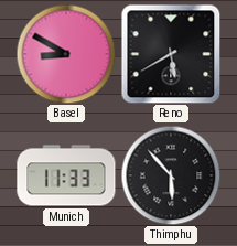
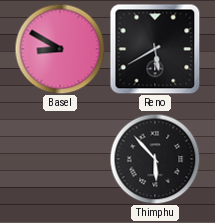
Munich: 11:33 -> none (66, 175)
